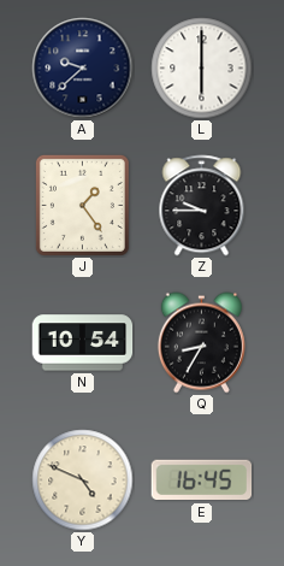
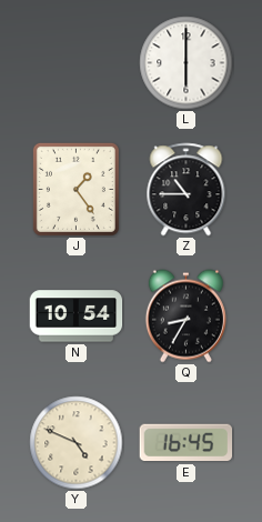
A: 9:38 -> none (83, 69)
Z: 9:45 -> 10:45 (187, 190)
